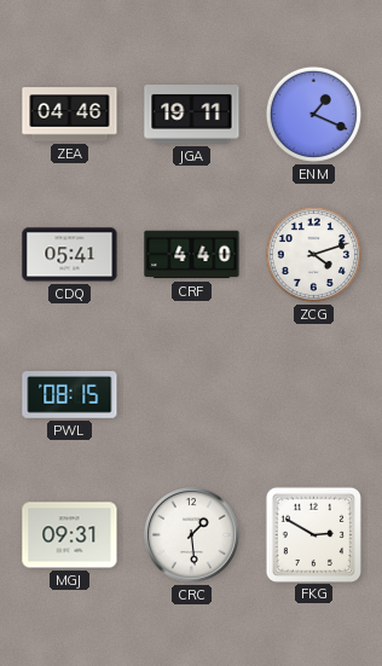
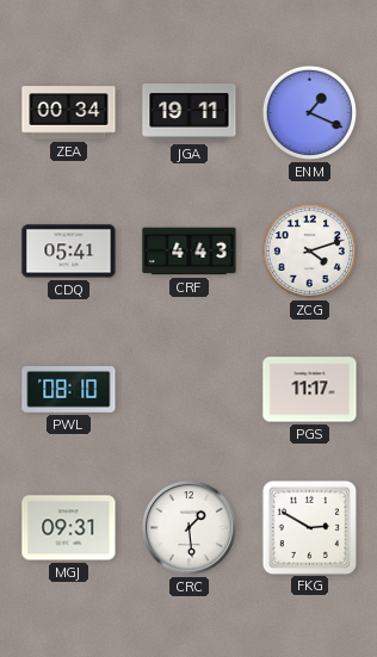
ZEA: 04:46 -> 00:34 (69, 113)
CRF: 4:40 -> 4:43 (190, 252)
PWL: 08:15 -> 08:10 (69, 390)
PGS: none -> 11:17 (310, 390)
